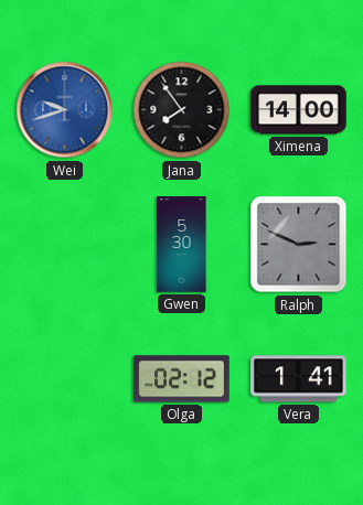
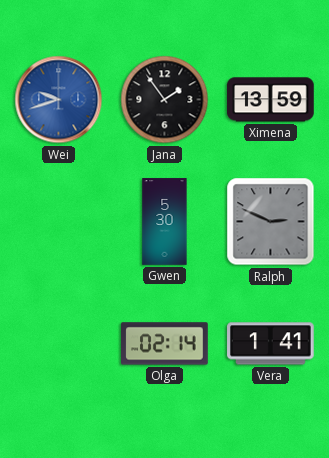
Jana: 7:54 -> 1:54 (165, 100)
Ximena: 14:00 -> 13:59 (271, 100)
Olga: 02:12 -> 02:14 (165, 344)
